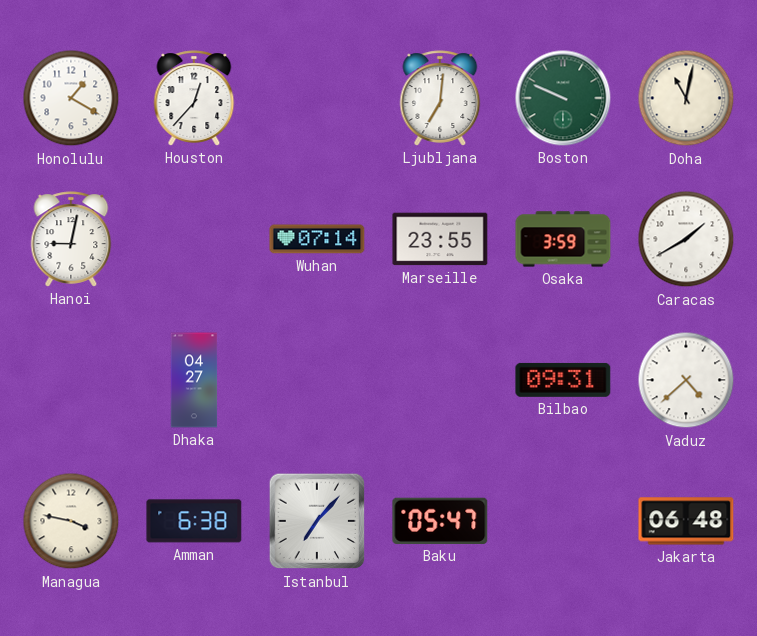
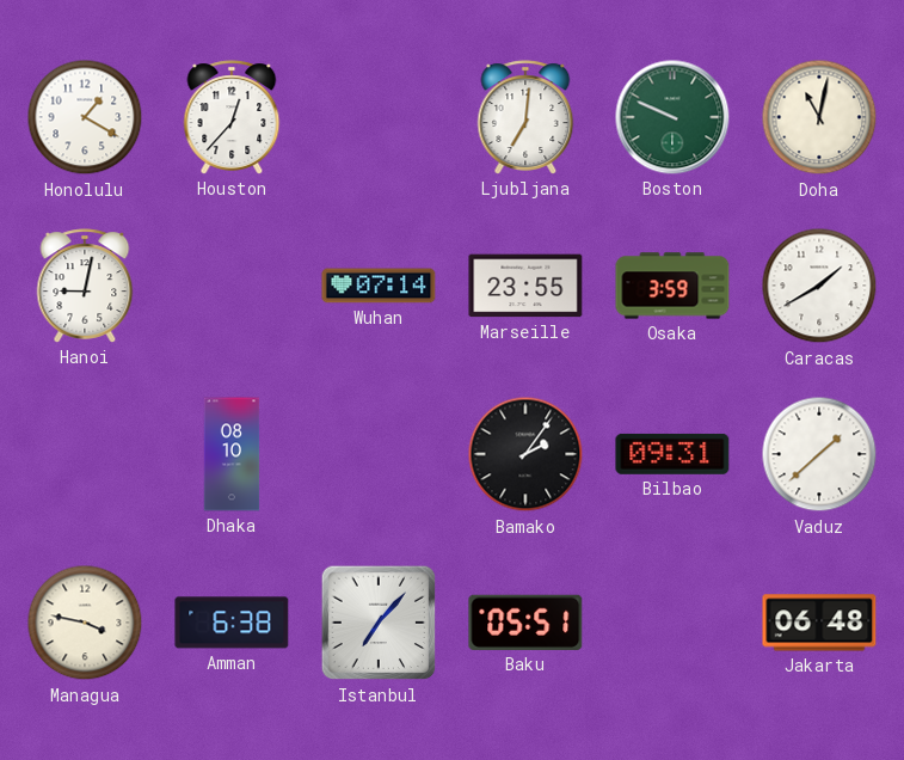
Dhaka: 04:27 -> 08:10 (232, 454)
Bamako: none -> 2:06 (525, 454)
Vaduz: 4:38 -> 1:38 (819, 454)
Baku: 05:47 -> 05:51 (525, 623)
